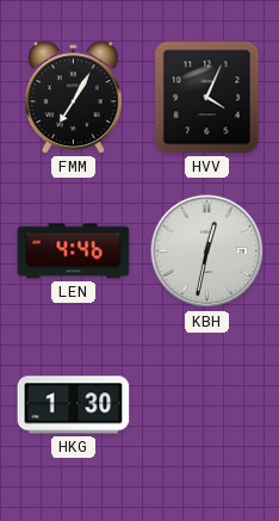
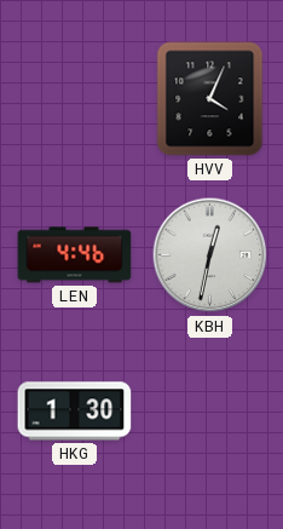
FMM: 7:05 -> none (74, 98)
